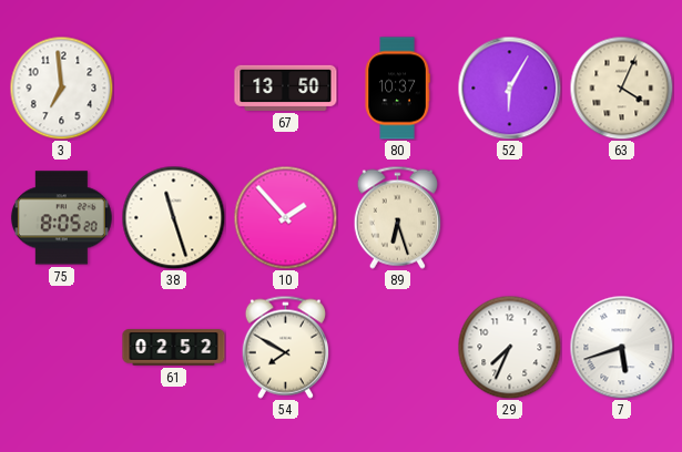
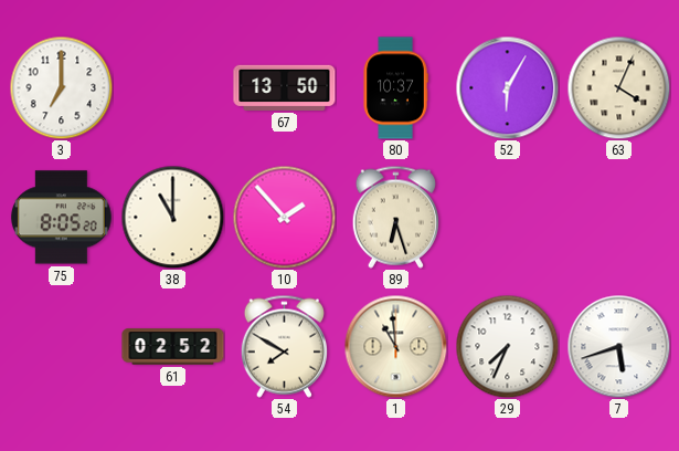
3: 6:59 -> 7:00 (61, 87)
38: 11:27 -> 11:00 (172, 217)
1: none -> 10:59 (395, 346)
